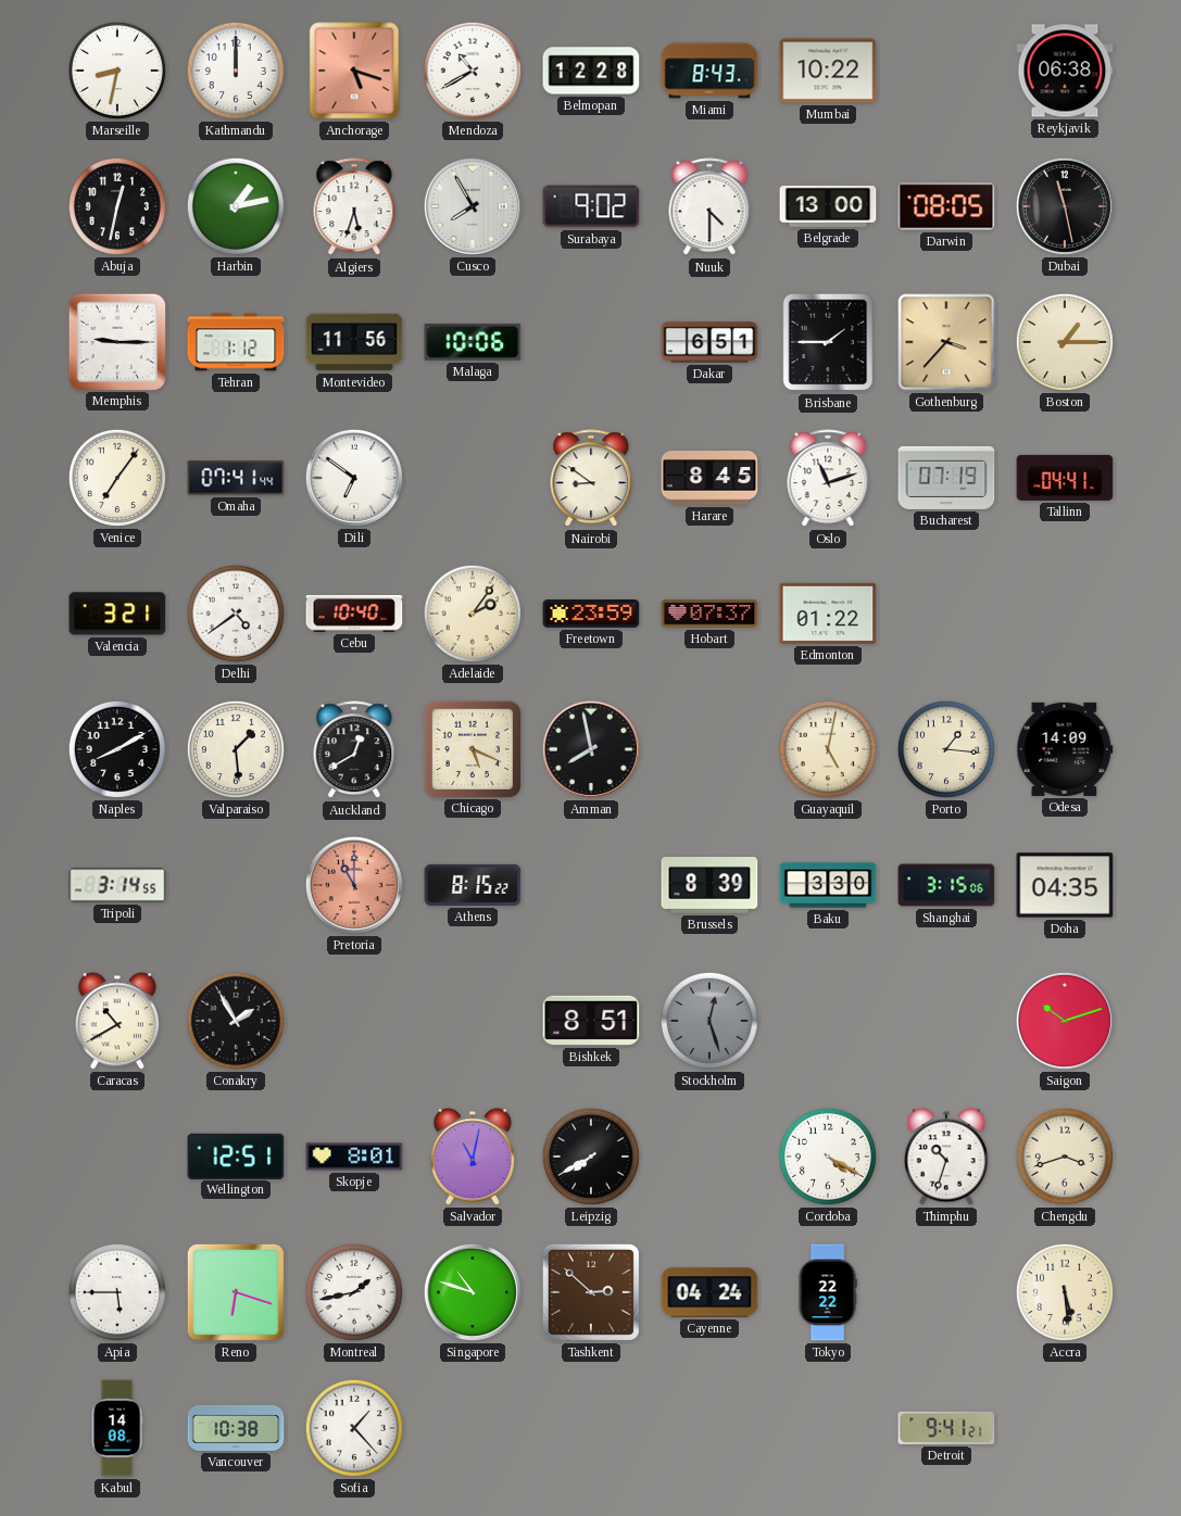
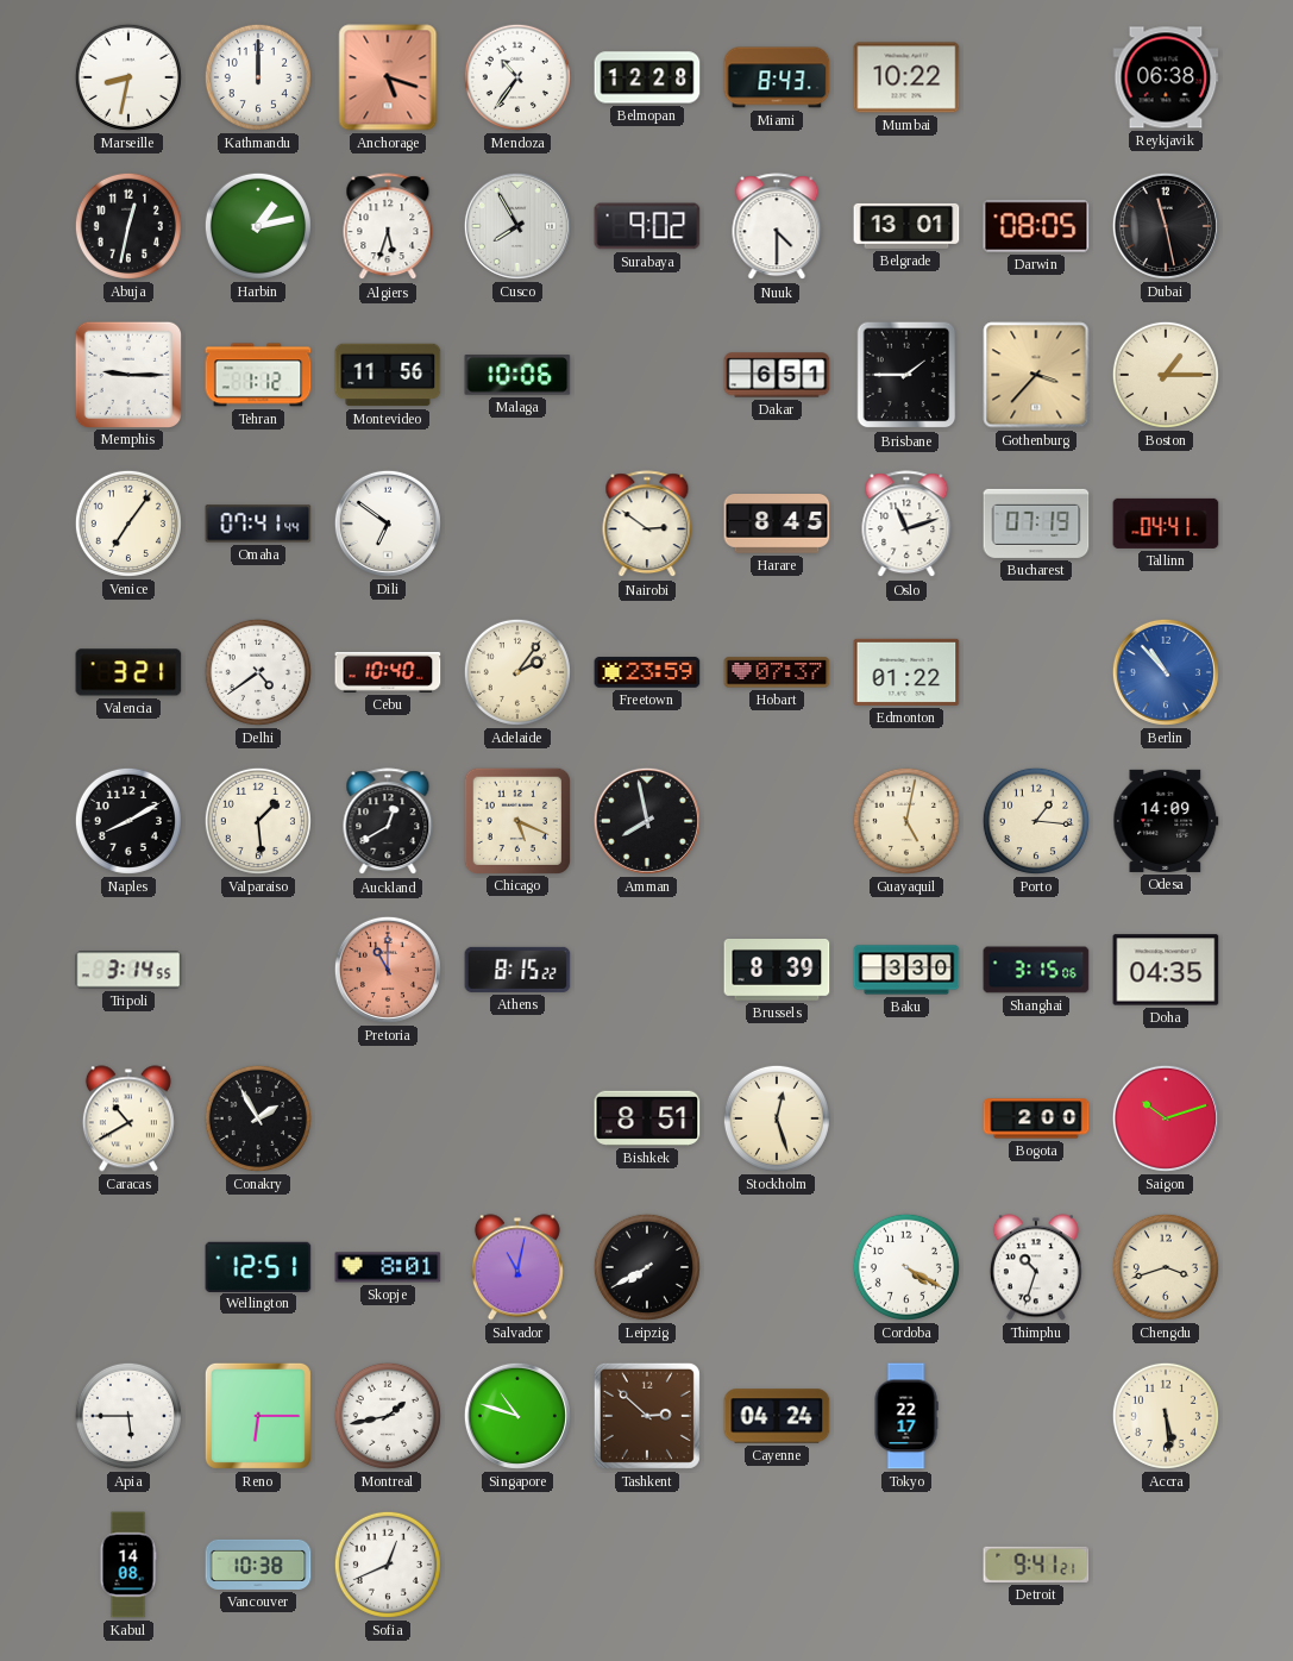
Mendoza: 10:40 -> 10:36 (517, 77)
Belgrade: 13:00 -> 13:01 (906, 226)
Nairobi: 8:51 -> 2:51 (647, 525)
Berlin: none -> 10:53 (1166, 672)
Stockholm dial: grey -> cream (777, 1118)
Bogota: none -> 2:00 (1036, 1118)
Reno: 6:18 -> 6:15 (258, 1416)
Tokyo: 22:22 -> 22:17 (906, 1416)
Sofia: 1:23 -> 12:41 (388, 1565)
